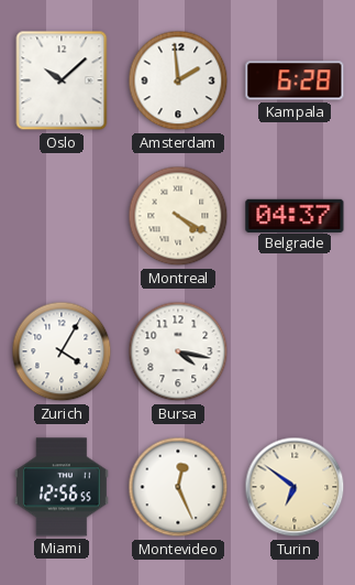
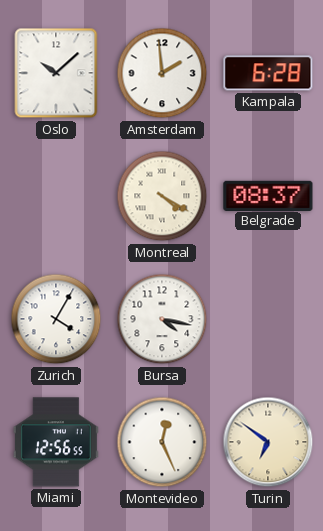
Belgrade: 04:37 -> 08:37 (268, 195)
